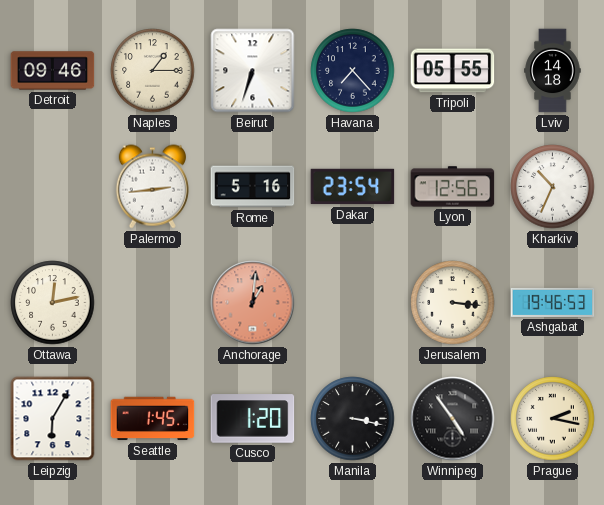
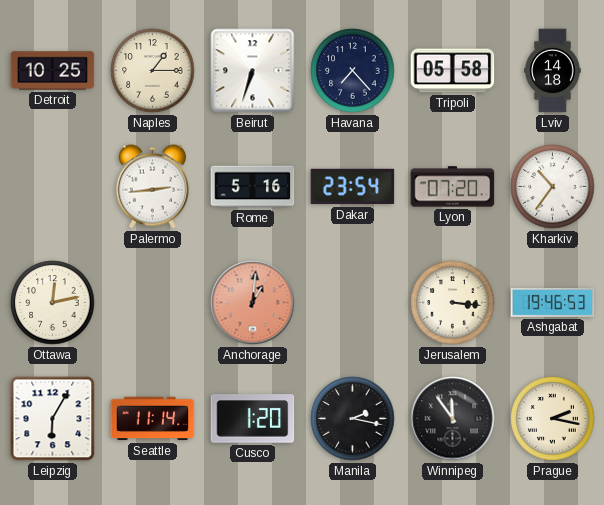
Detroit: 09:46 -> 10:25 (53, 71)
Tripoli: 05:55 -> 05:58 (453, 71)
Lyon: 12:56 -> 07:20 (453, 187)
Kharkiv: 10:34 -> 10:36 (553, 187)
Seattle: 1:45 -> 11:14 (153, 419)
Manila: 3:17 -> 2:17 (353, 419)
Winnipeg: 4:54 -> 11:54 (453, 419)
